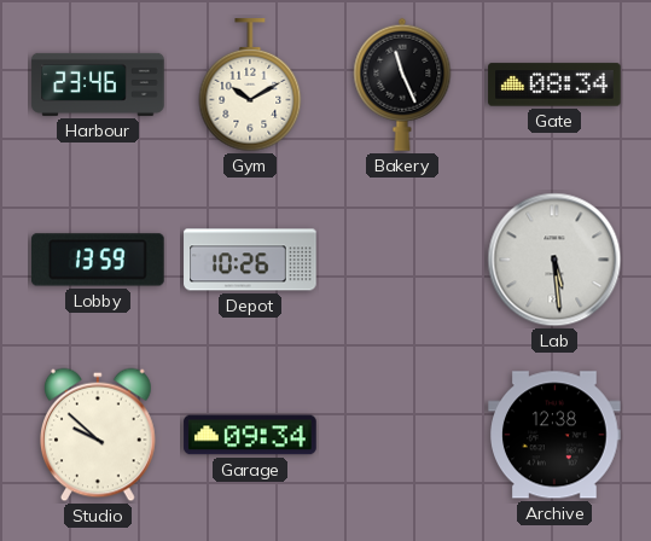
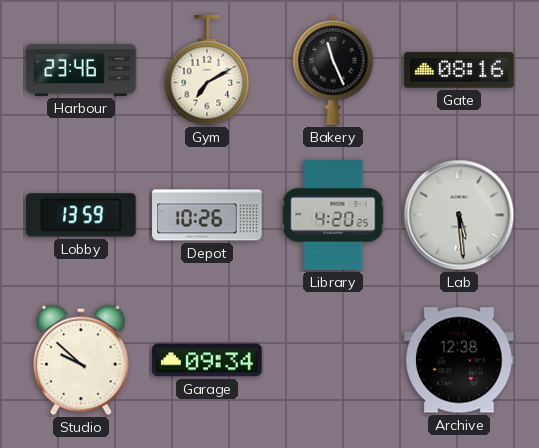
Gym: 10:10 -> 7:10 (207, 71)
Gate: 08:34 -> 08:16 (459, 70)
Library: none -> 4:20 (333, 215)
